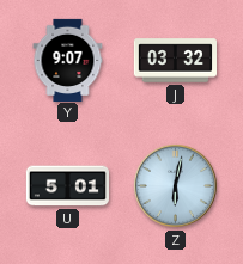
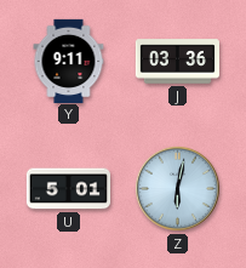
Y: 9:07 -> 9:11 (69, 61)
J: 03:32 -> 03:36 (177, 62)
